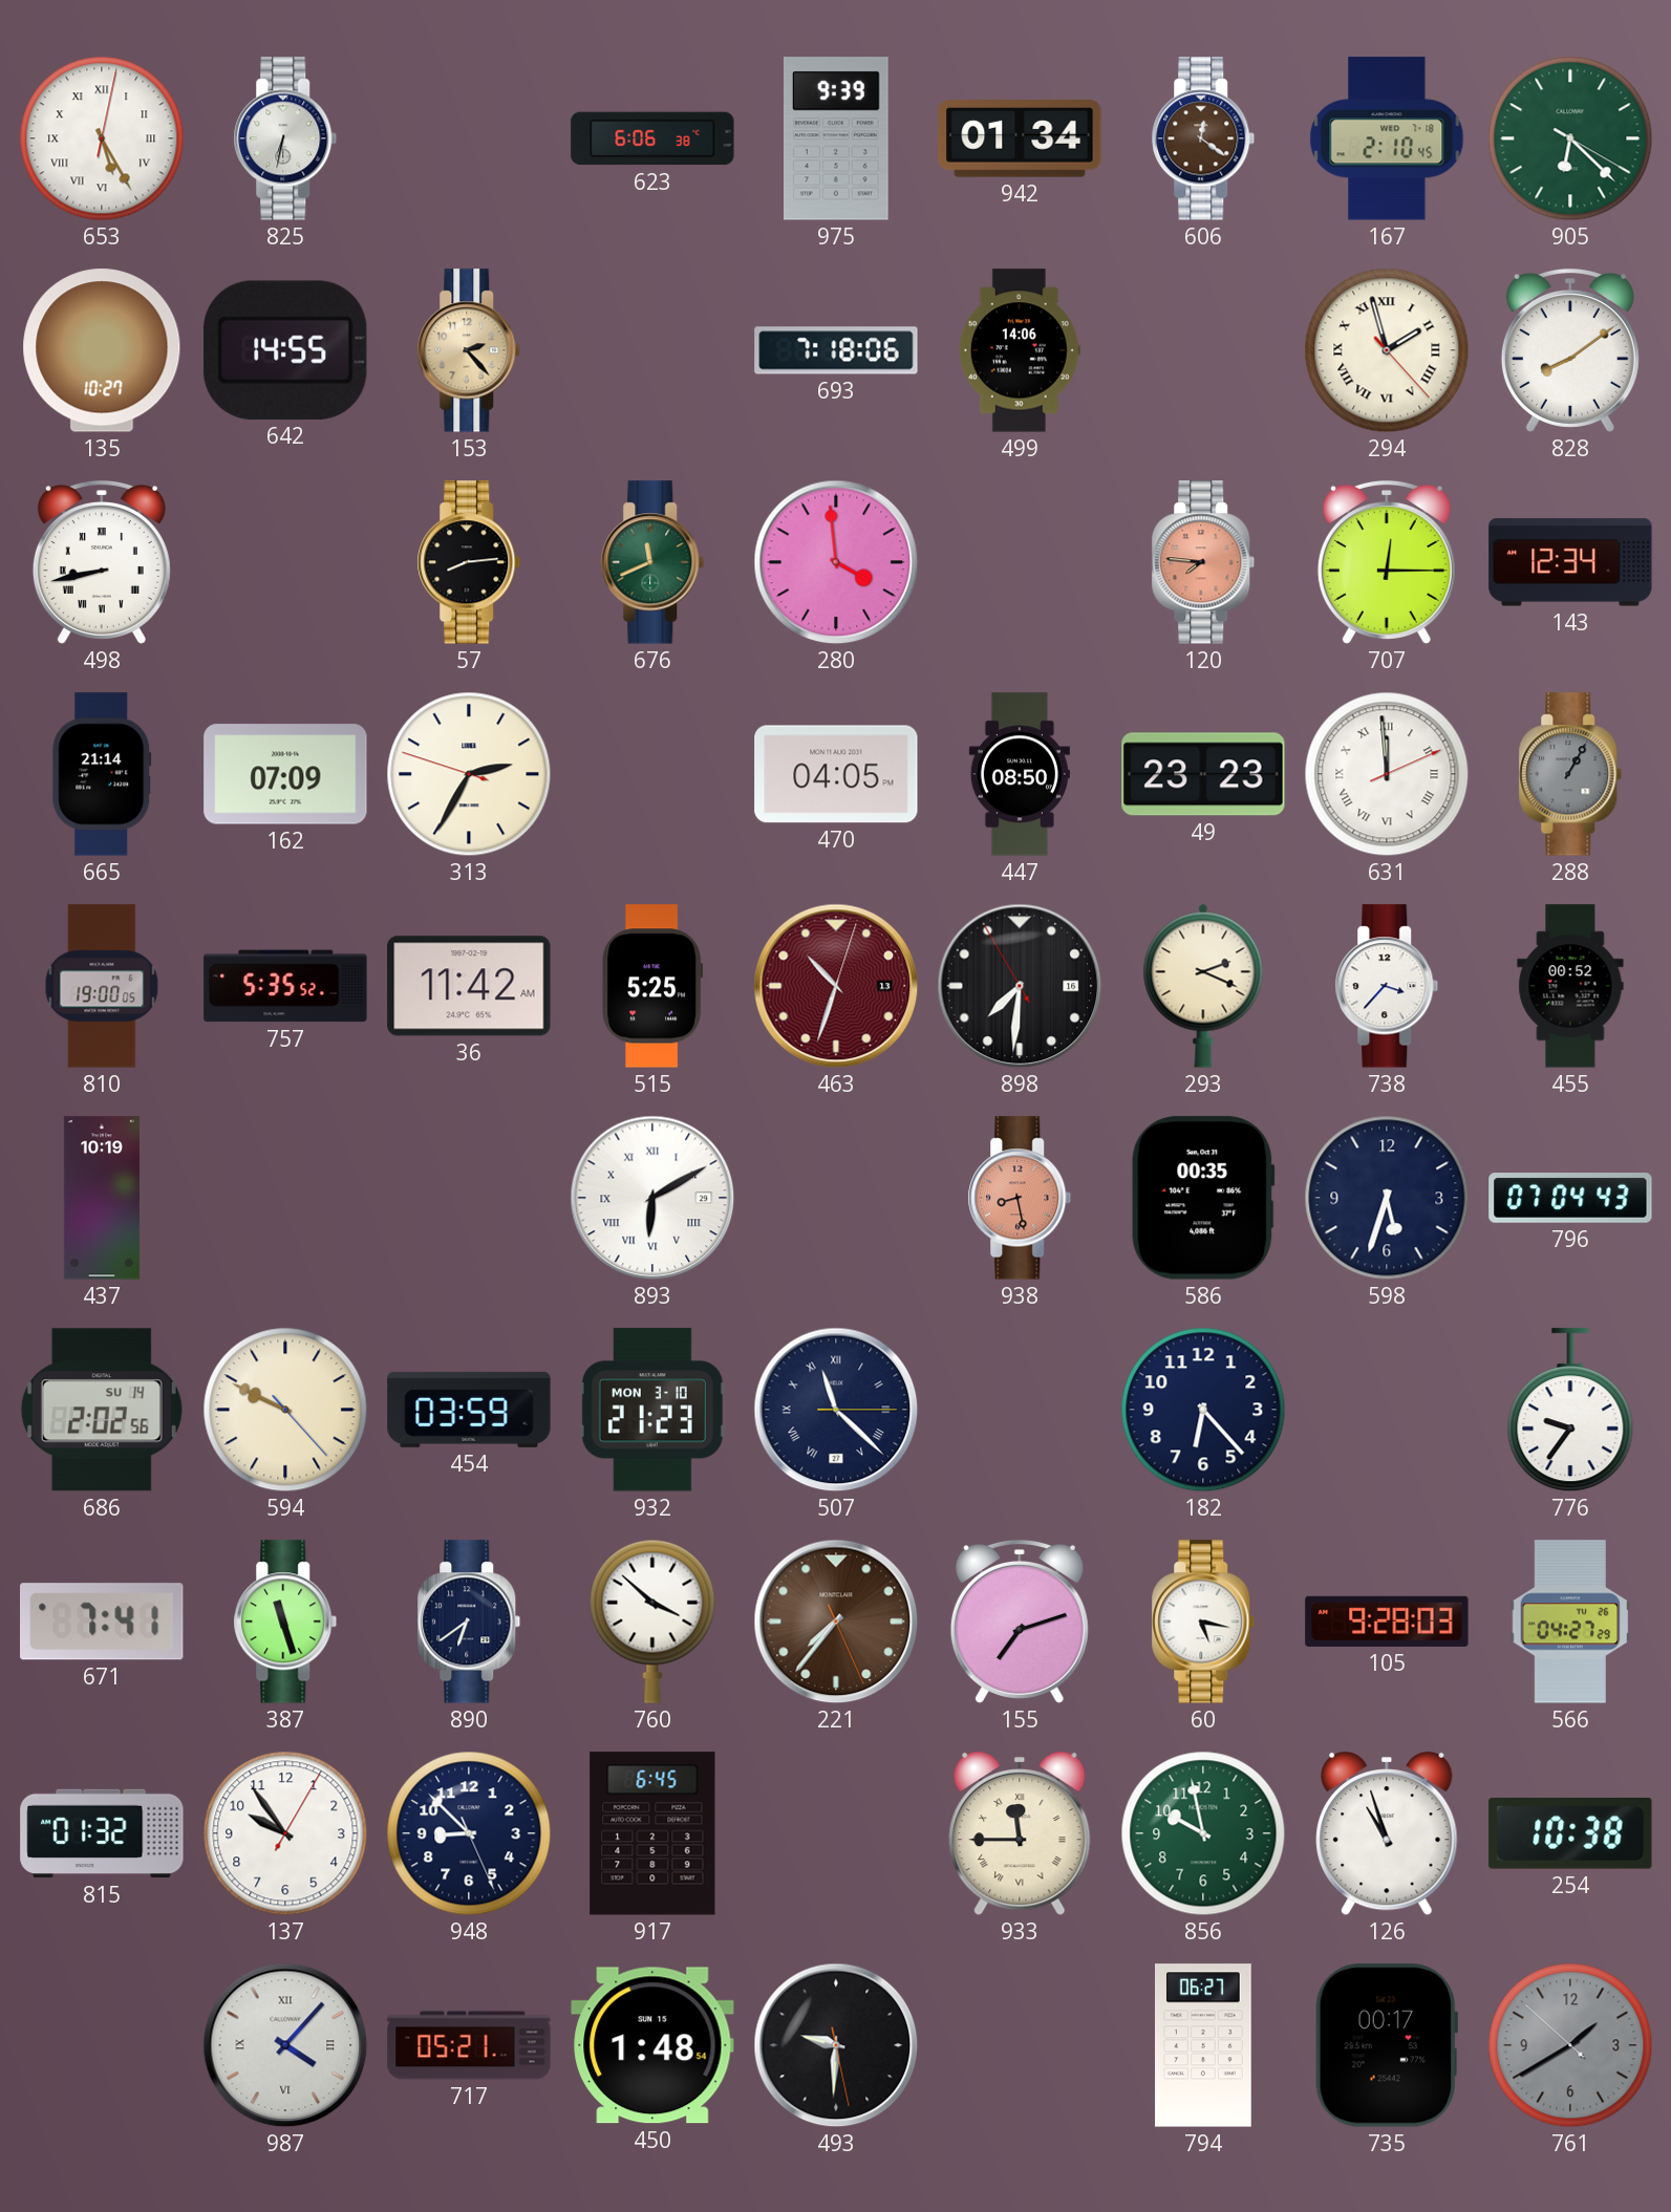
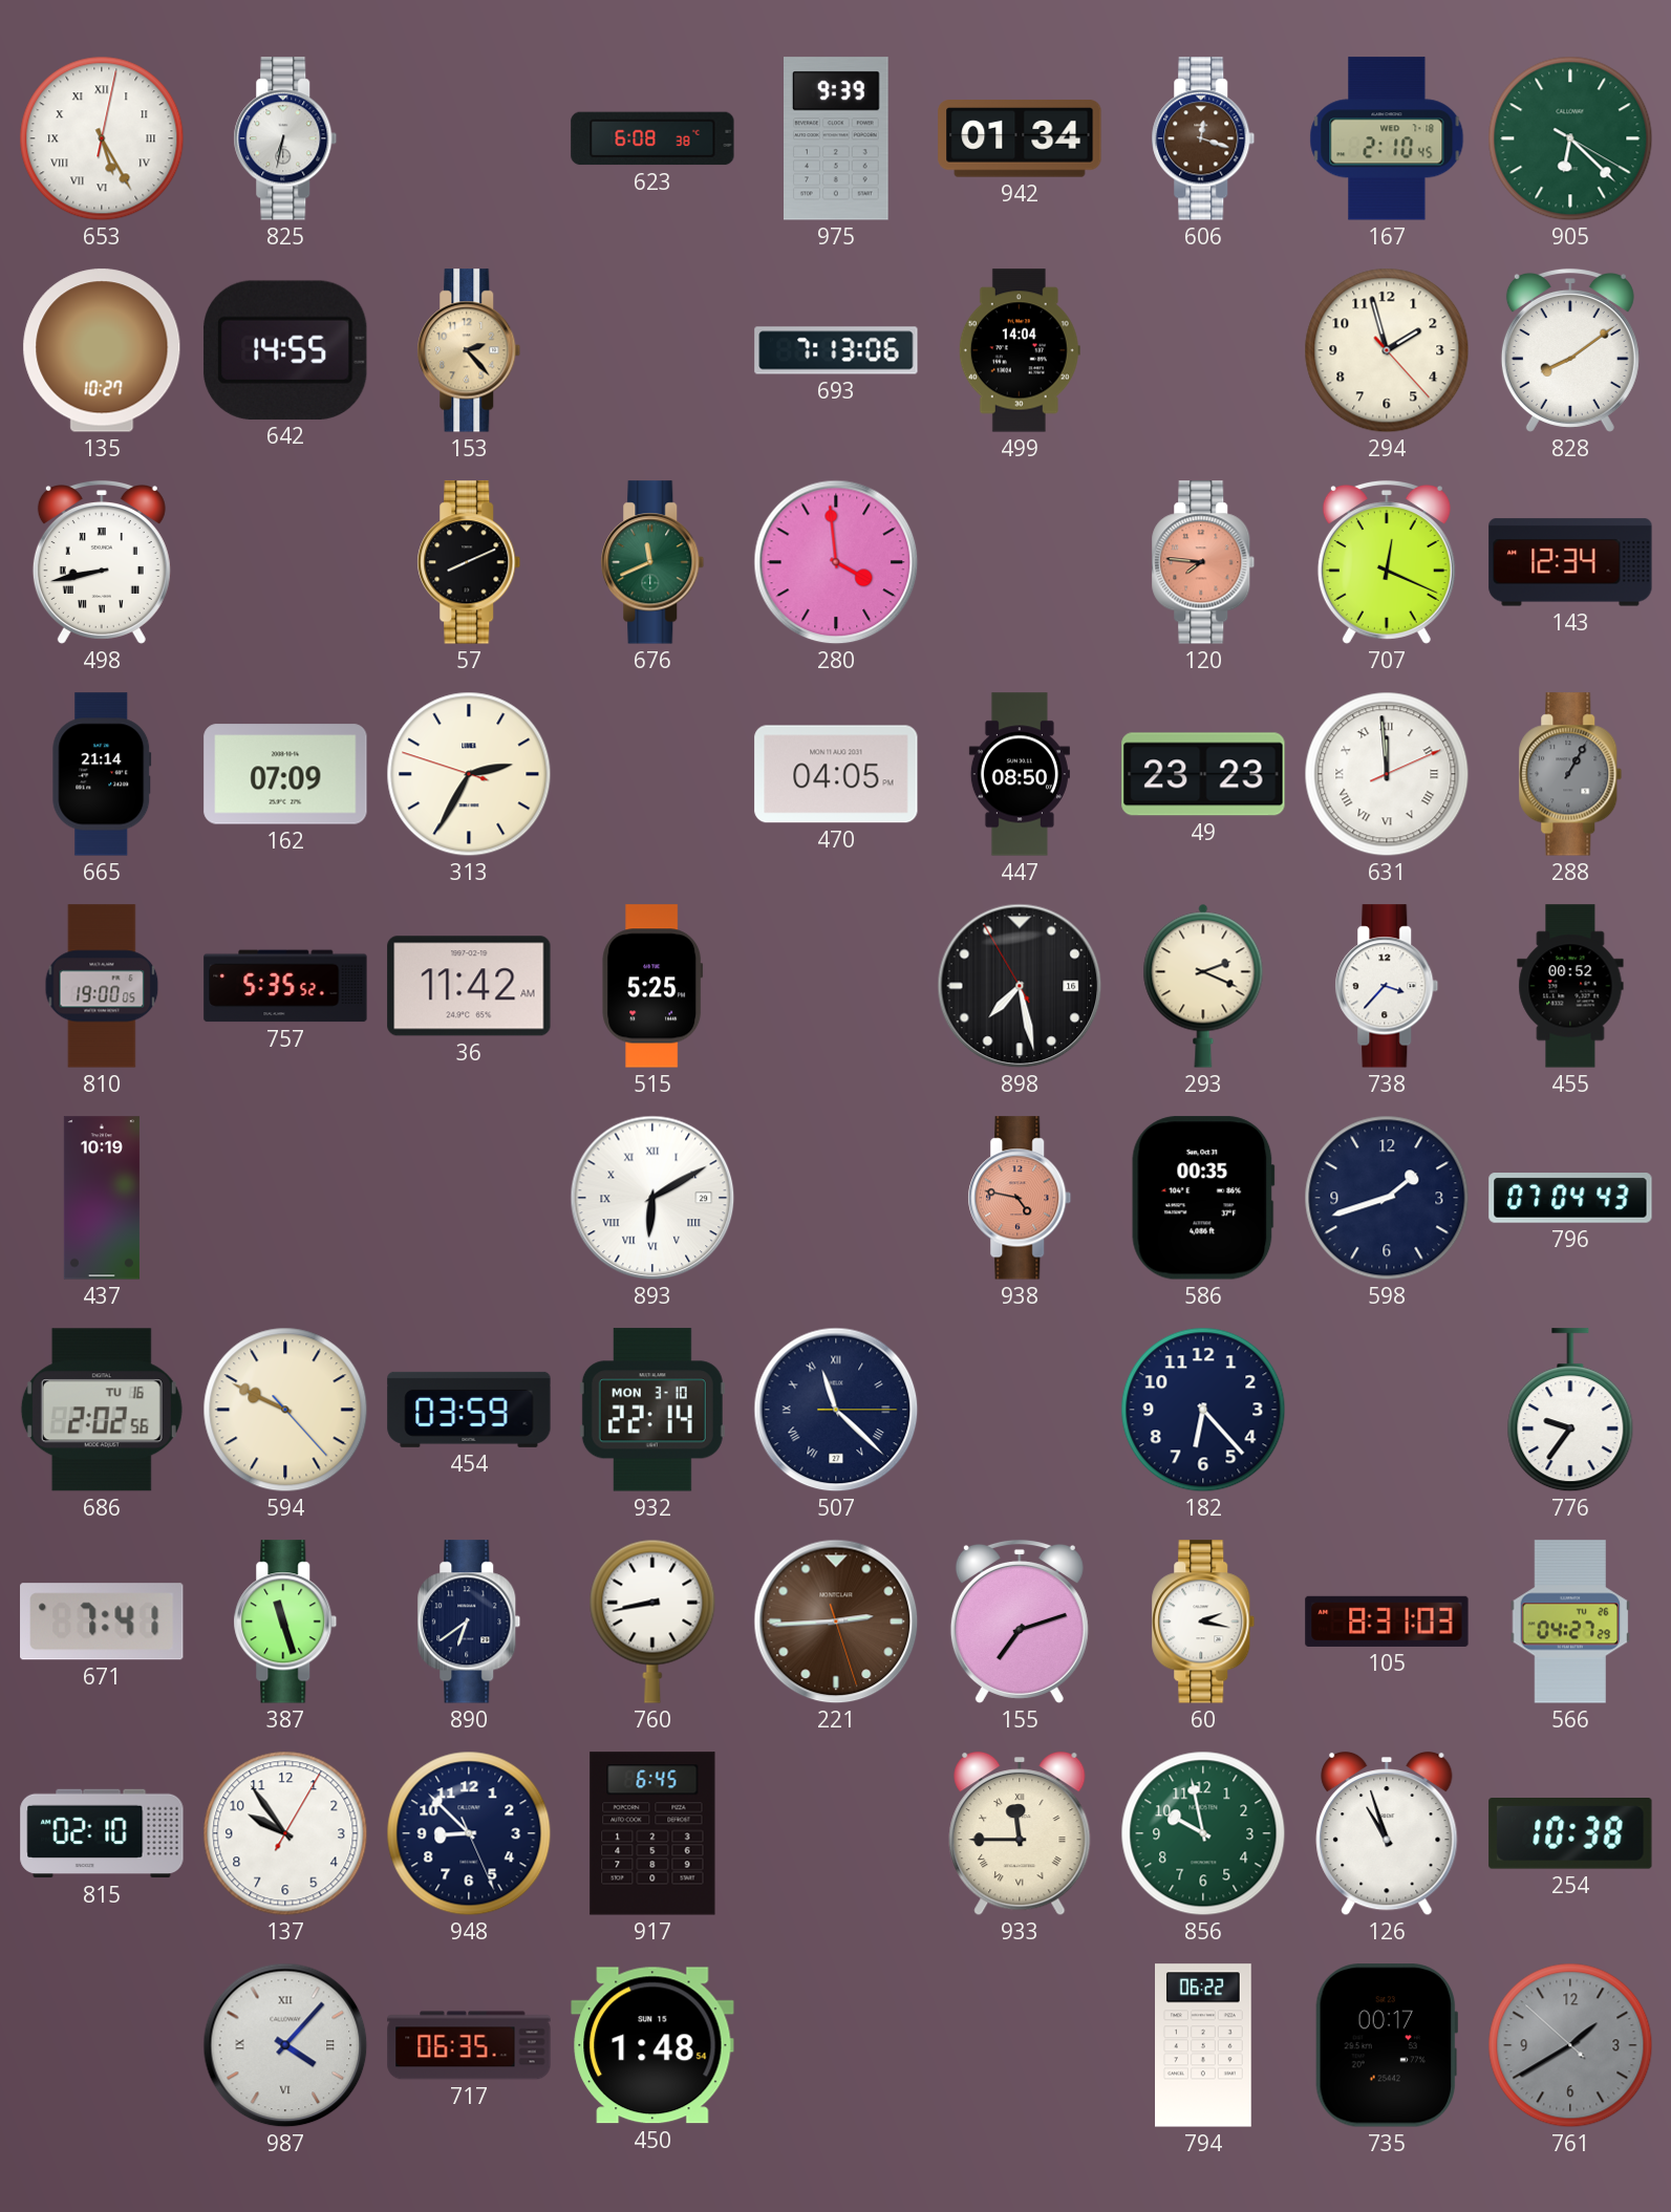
623: 6:06 -> 6:08 (652, 138)
606: 12:21 -> 12:18 (1203, 138)
693: 7:18 -> 7:13 (836, 350)
499: 14:06 -> 14:04 (1020, 350)
294 numerals: Roman -> Arabic (1387, 350)
57: 8:14 -> 8:11 (469, 562)
707: 12:15 -> 12:19 (1387, 562)
463: 10:33 -> none (836, 986)
898: 7:30 -> 7:27 (1020, 986)
938: 8:28 -> 4:47 (1020, 1198)
598: 5:33 -> 1:42 (1387, 1198)
686 date: SU 14 -> TU 16 (102, 1410)
932: 21:23 -> 22:14 (652, 1410)
760: 3:52 -> 8:43 (652, 1622)
221: 7:36 -> 2:44 (836, 1622)
60: 5:17 -> 2:17 (1203, 1622)
105: 9:28 -> 8:31 (1387, 1622)
815: 01:32 -> 02:10 (102, 1833)
717: 05:21 -> 06:35 (469, 2045)
493: 9:30 -> none (836, 2045)
794: 06:27 -> 06:22 (1204, 2045)
